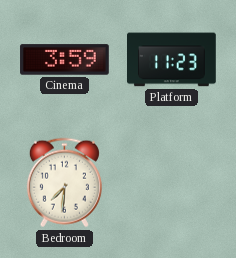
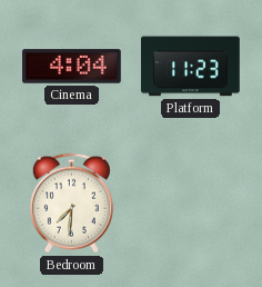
Cinema: 3:59 -> 4:04 (72, 67)
